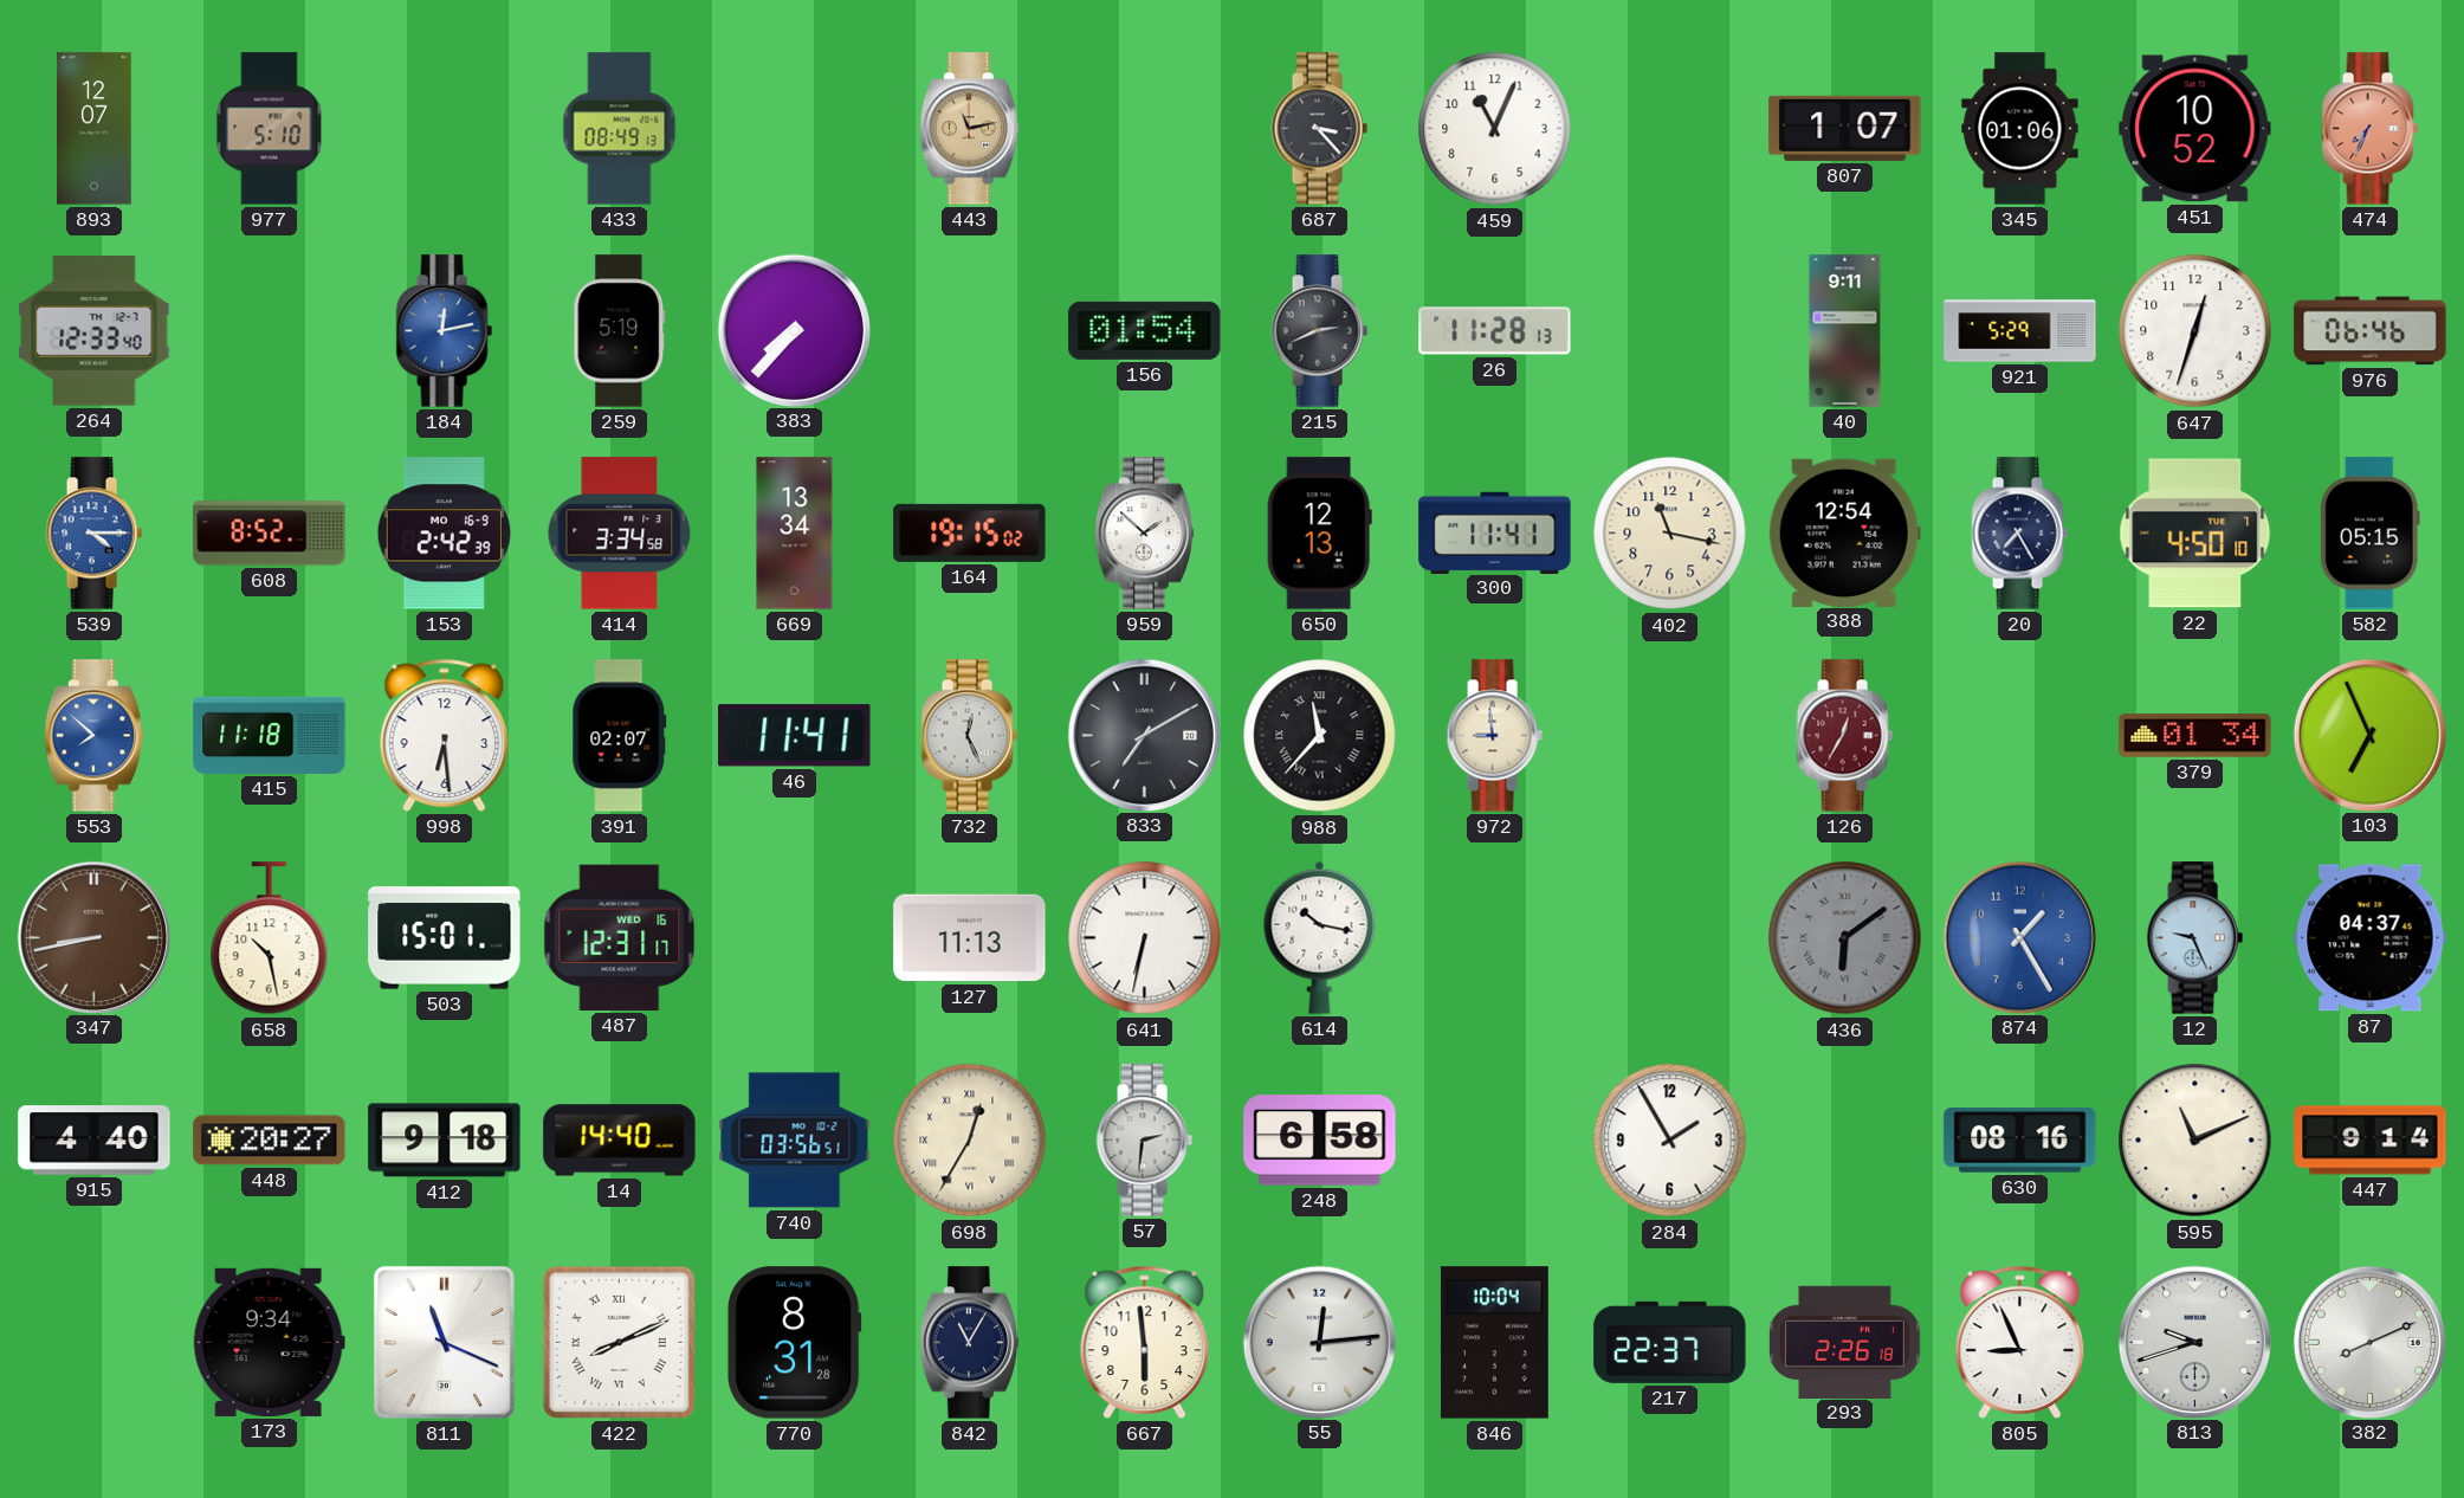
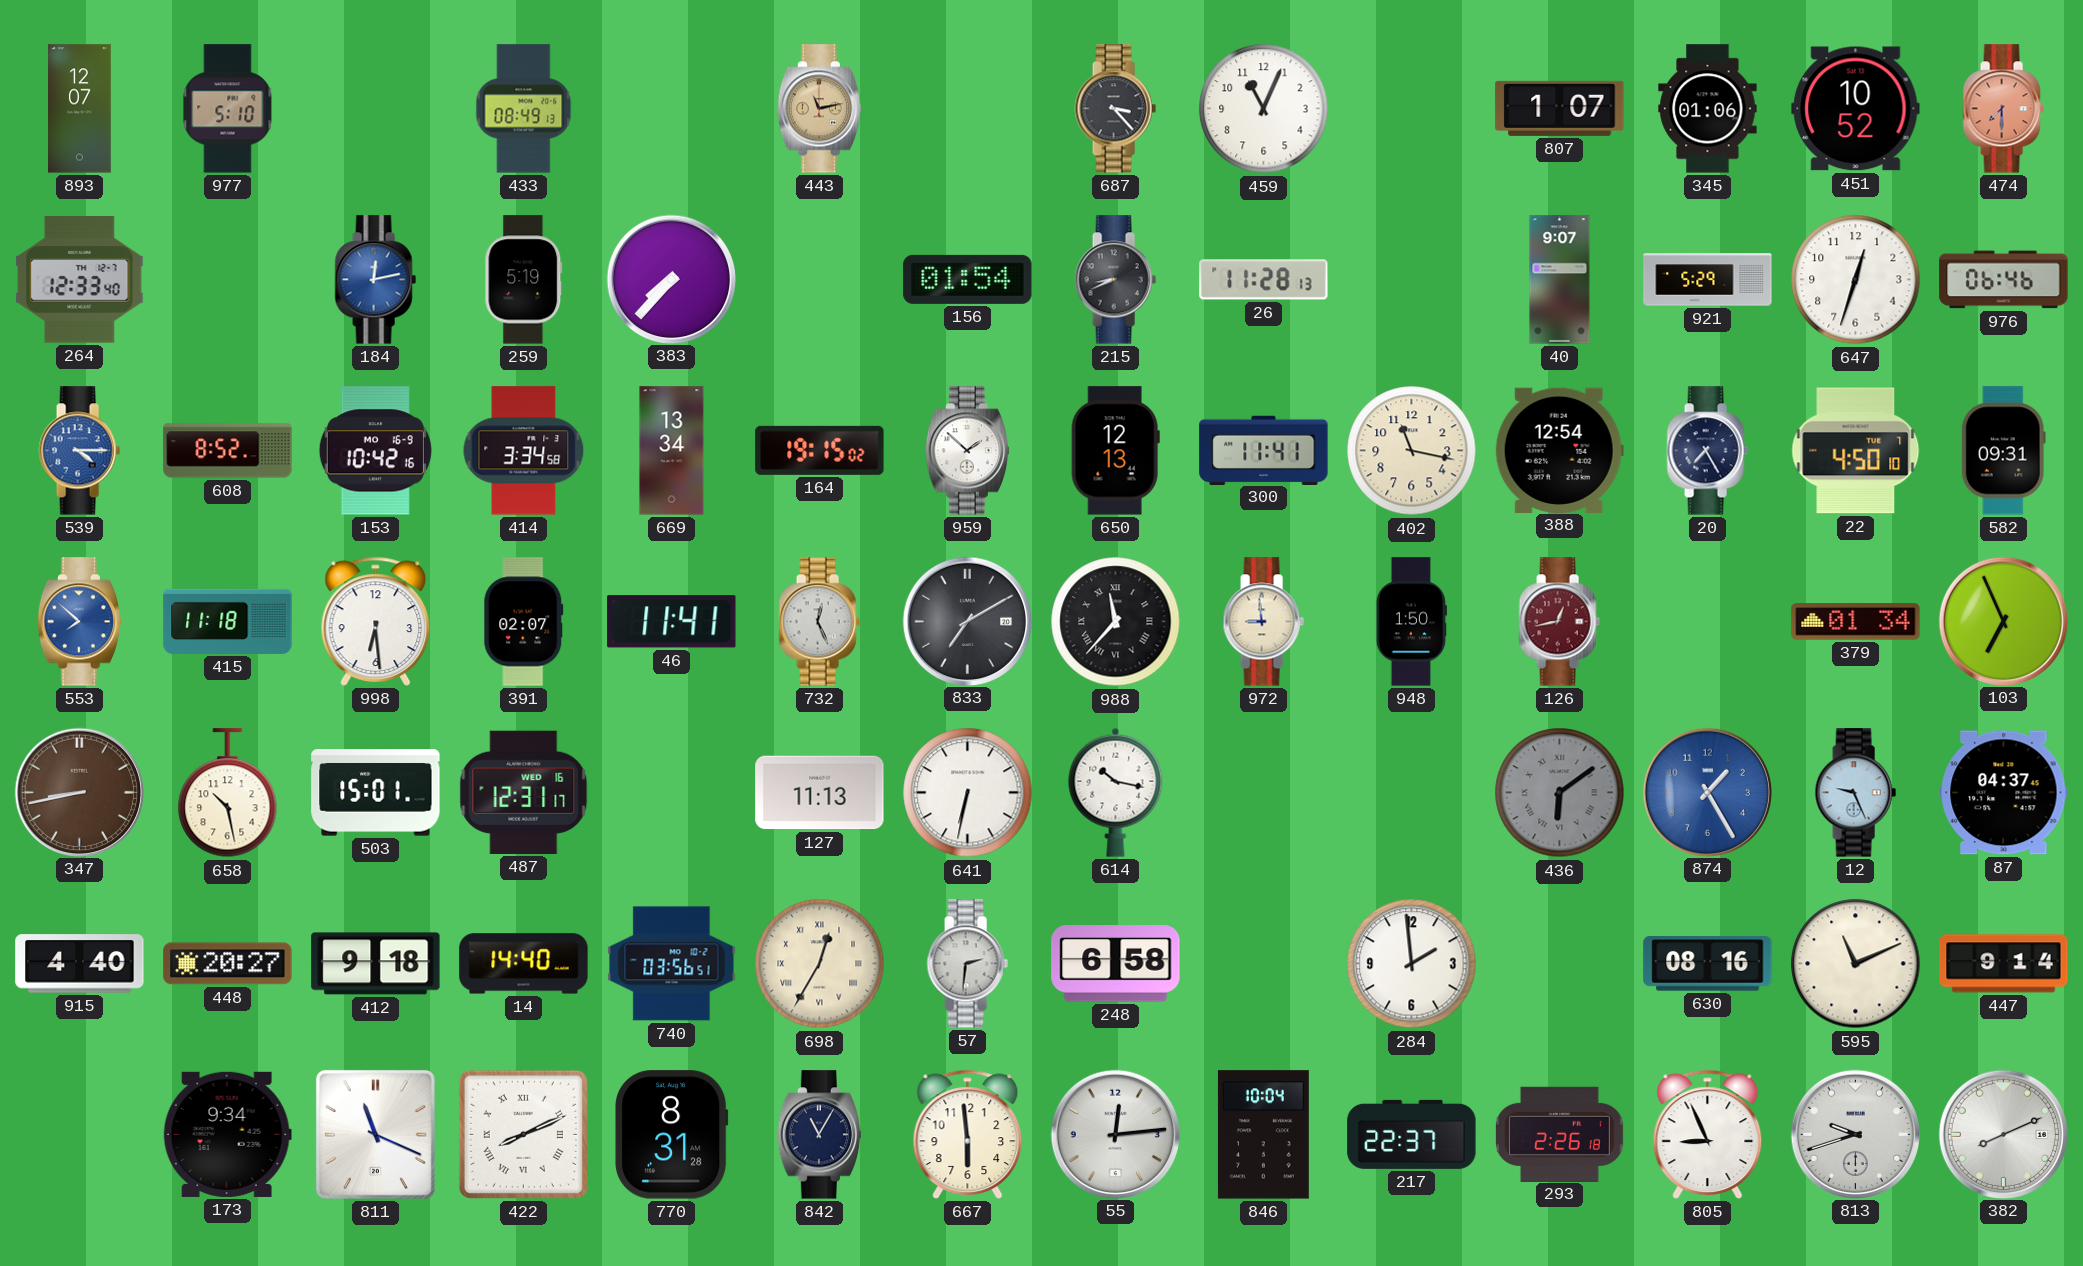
474: 7:34 -> 7:30 (2003, 109)
215: 2:41 -> 8:41 (1115, 280)
40: 9:11 -> 9:07 (1560, 280)
153: 2:42 -> 10:42 (375, 451)
582: 05:15 -> 09:31 (2003, 451)
948: none -> 1:50 (1411, 622)
126: 12:35 -> 12:43 (1559, 622)
284: 1:55 -> 1:59 (1412, 964)
